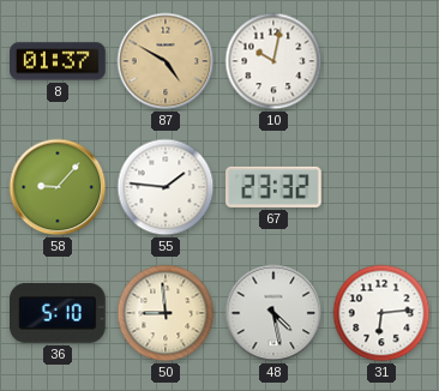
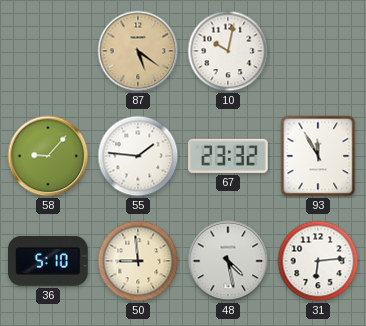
8: 01:37 -> none (58, 61)
87: 4:50 -> 5:21 (138, 51)
93: none -> 11:55 (318, 156)
